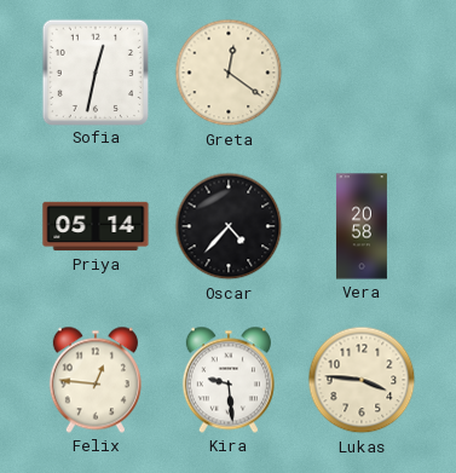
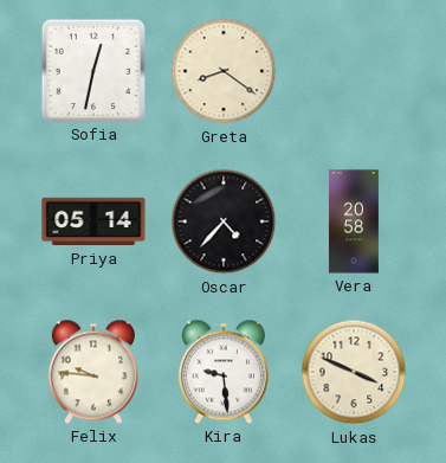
Greta: 12:21 -> 8:21 (224, 71)
Felix: 12:46 -> 9:46 (93, 372)
Lukas: 3:46 -> 3:49 (354, 372)
